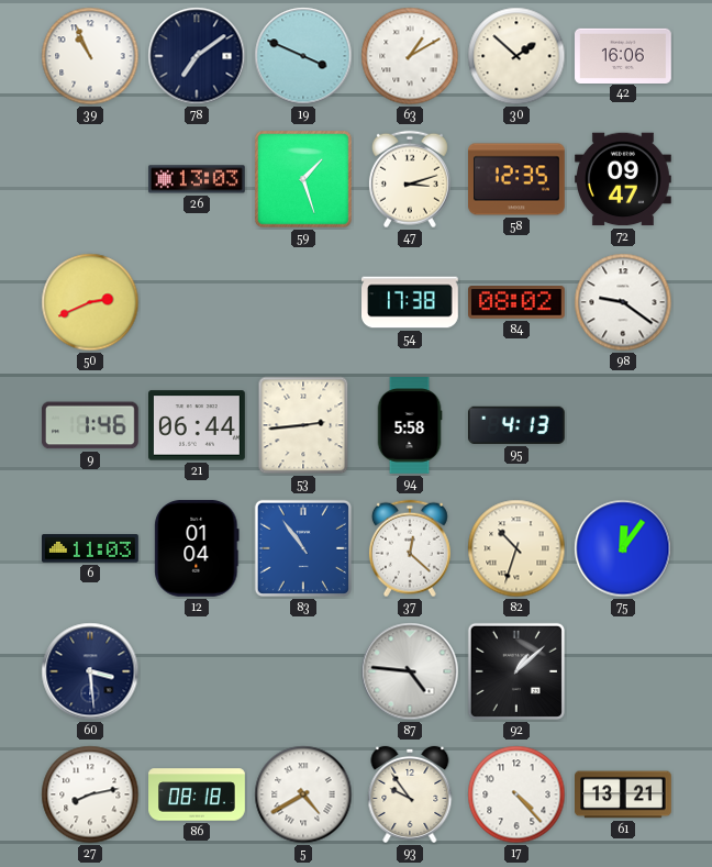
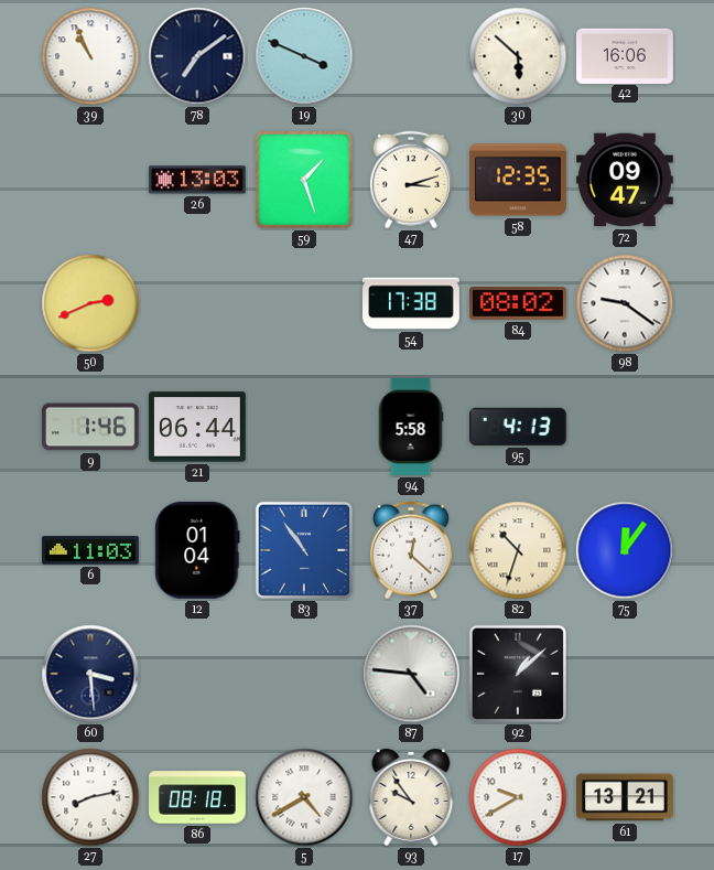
63: 1:10 -> none (410, 56)
30: 1:52 -> 5:52 (518, 56)
53: 2:44 -> none (303, 425)
17: 4:23 -> 9:40 (518, 797)
